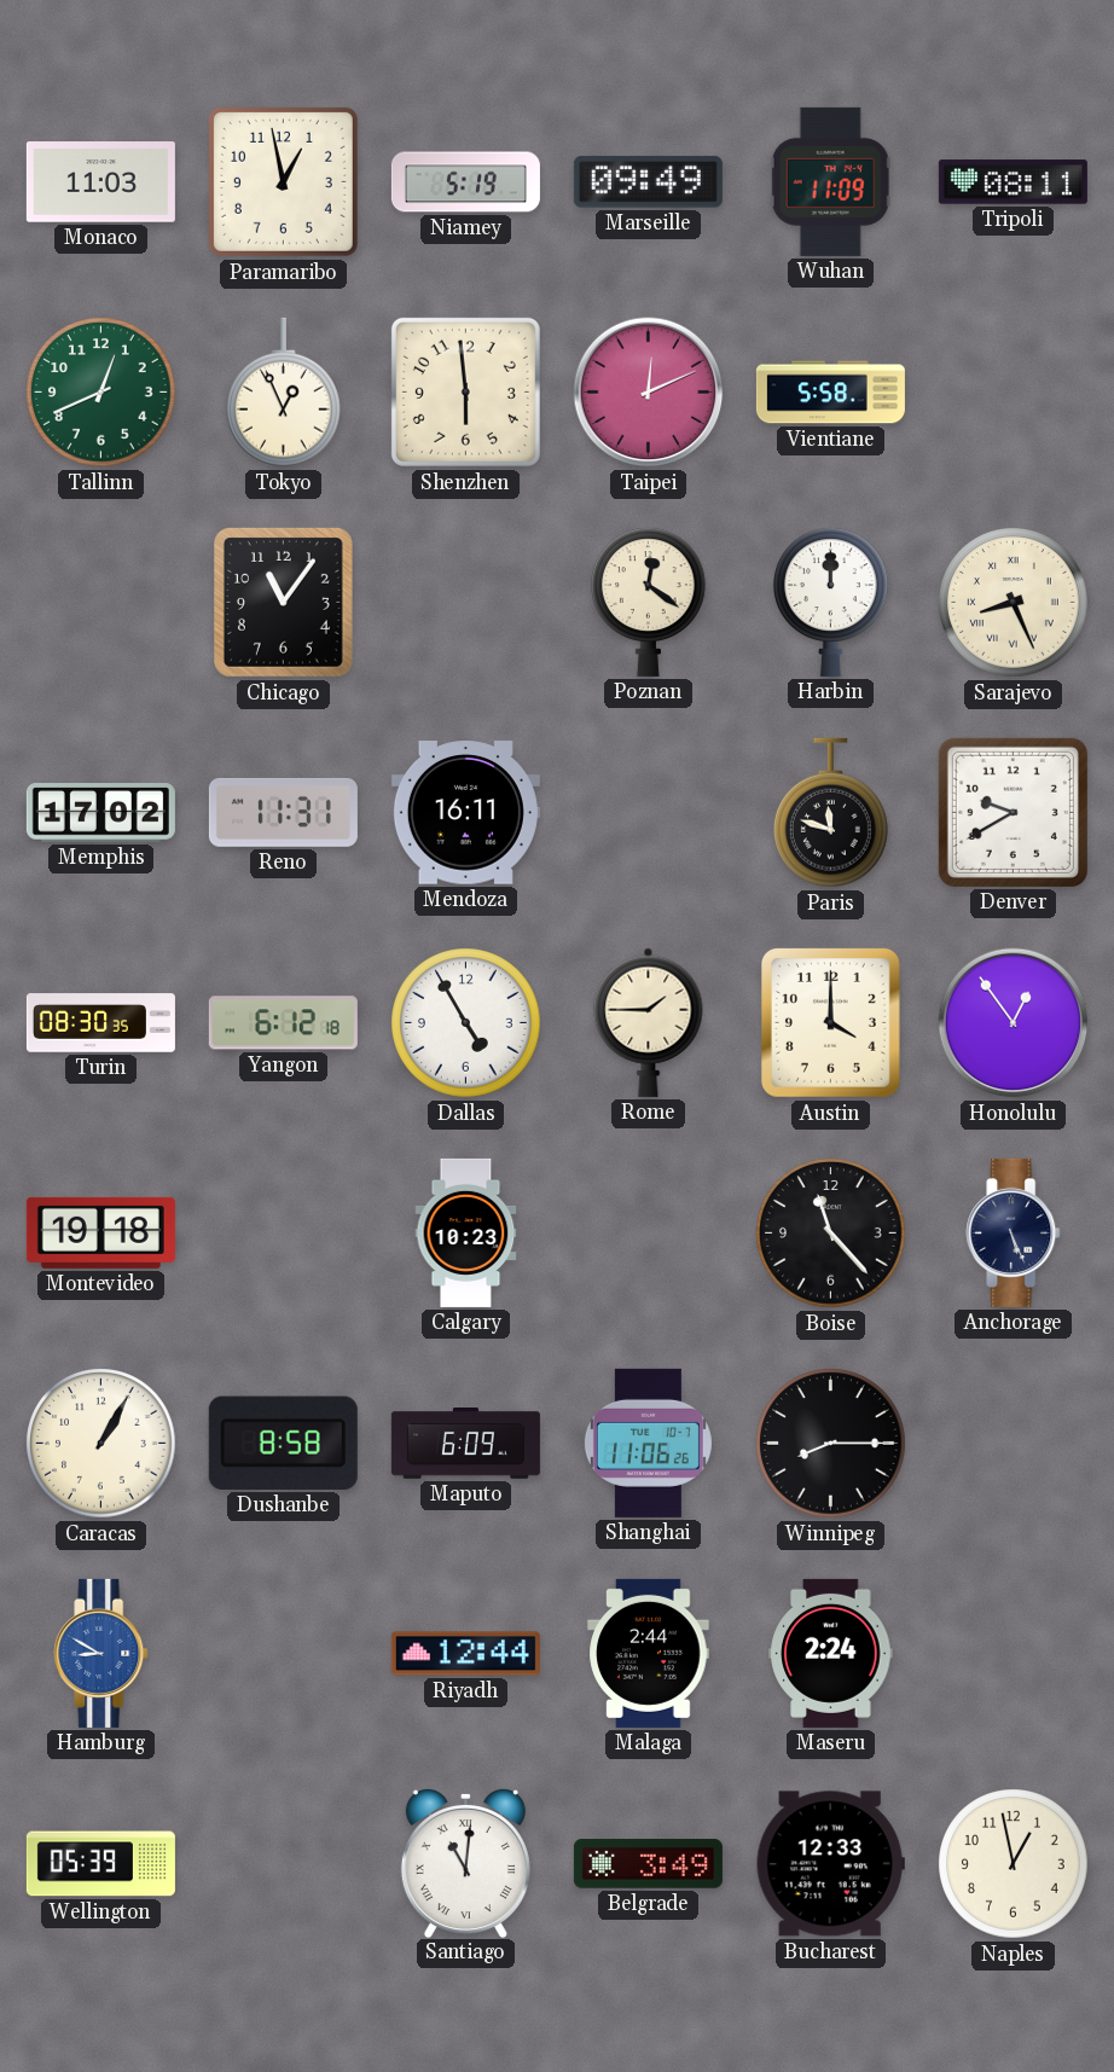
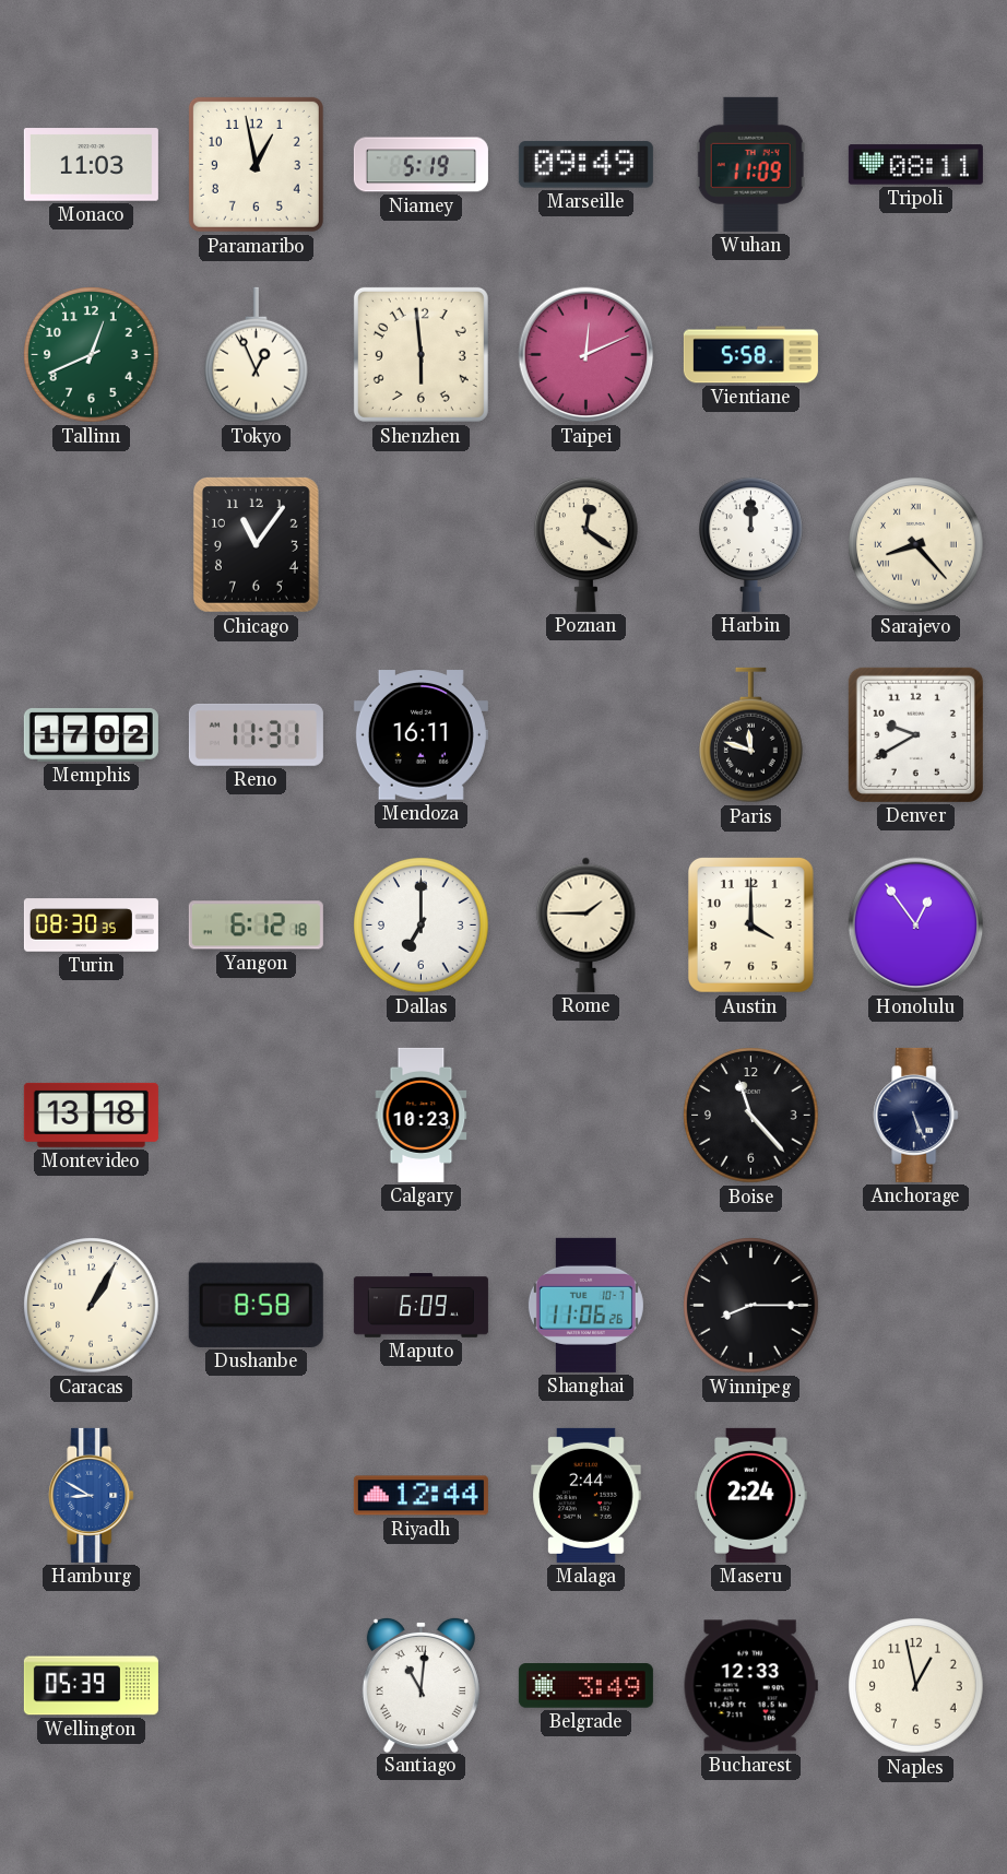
Sarajevo: 8:26 -> 8:23 (916, 545)
Dallas: 4:55 -> 7:00 (422, 926)
Montevideo: 19:18 -> 13:18 (91, 1115)
